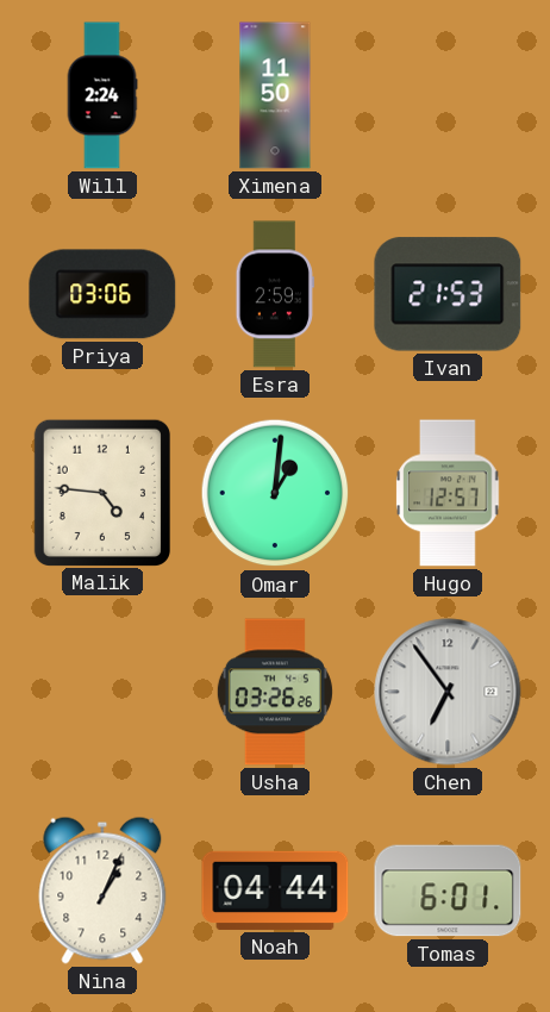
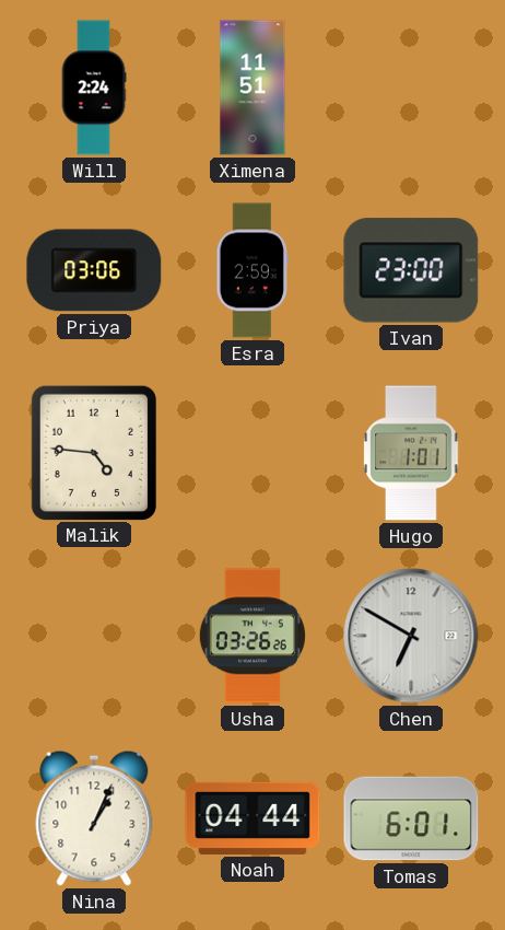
Ximena: 11:50 -> 11:51 (252, 88)
Ivan: 21:53 -> 23:00 (411, 270)
Omar: 1:01 -> none (275, 493)
Hugo: 12:57 -> 1:01 (411, 453)
Chen: 6:54 -> 6:50 (411, 636)
